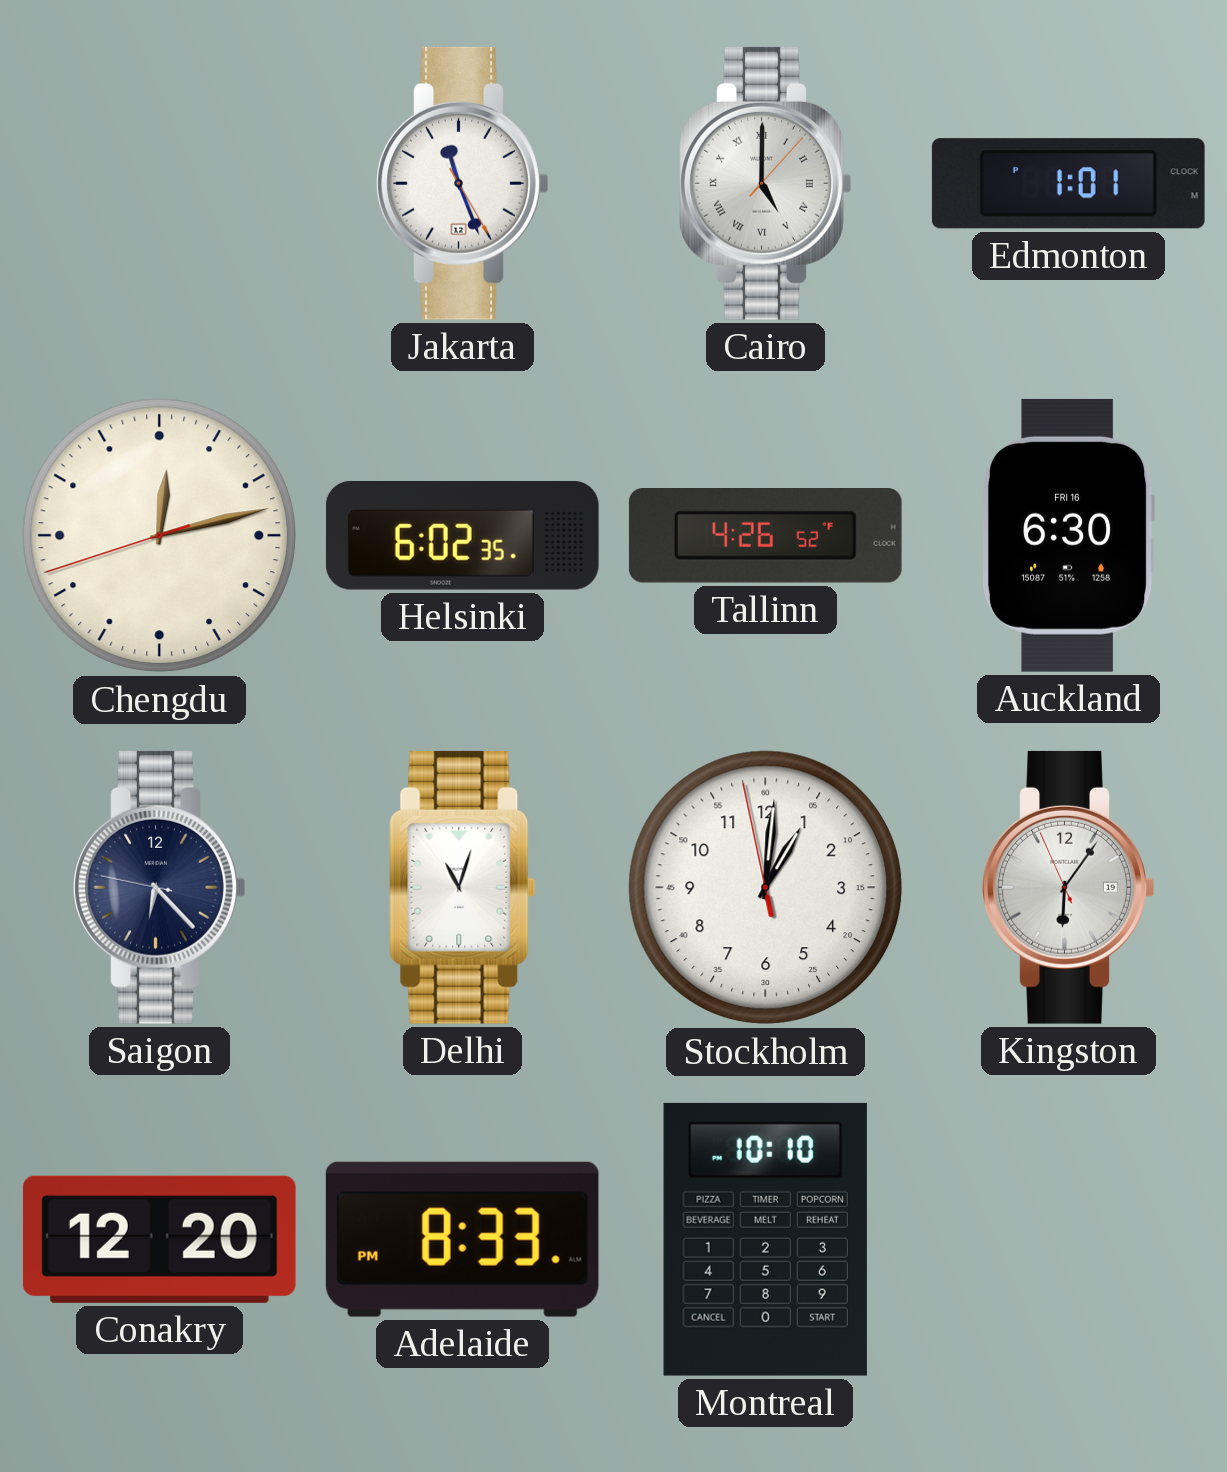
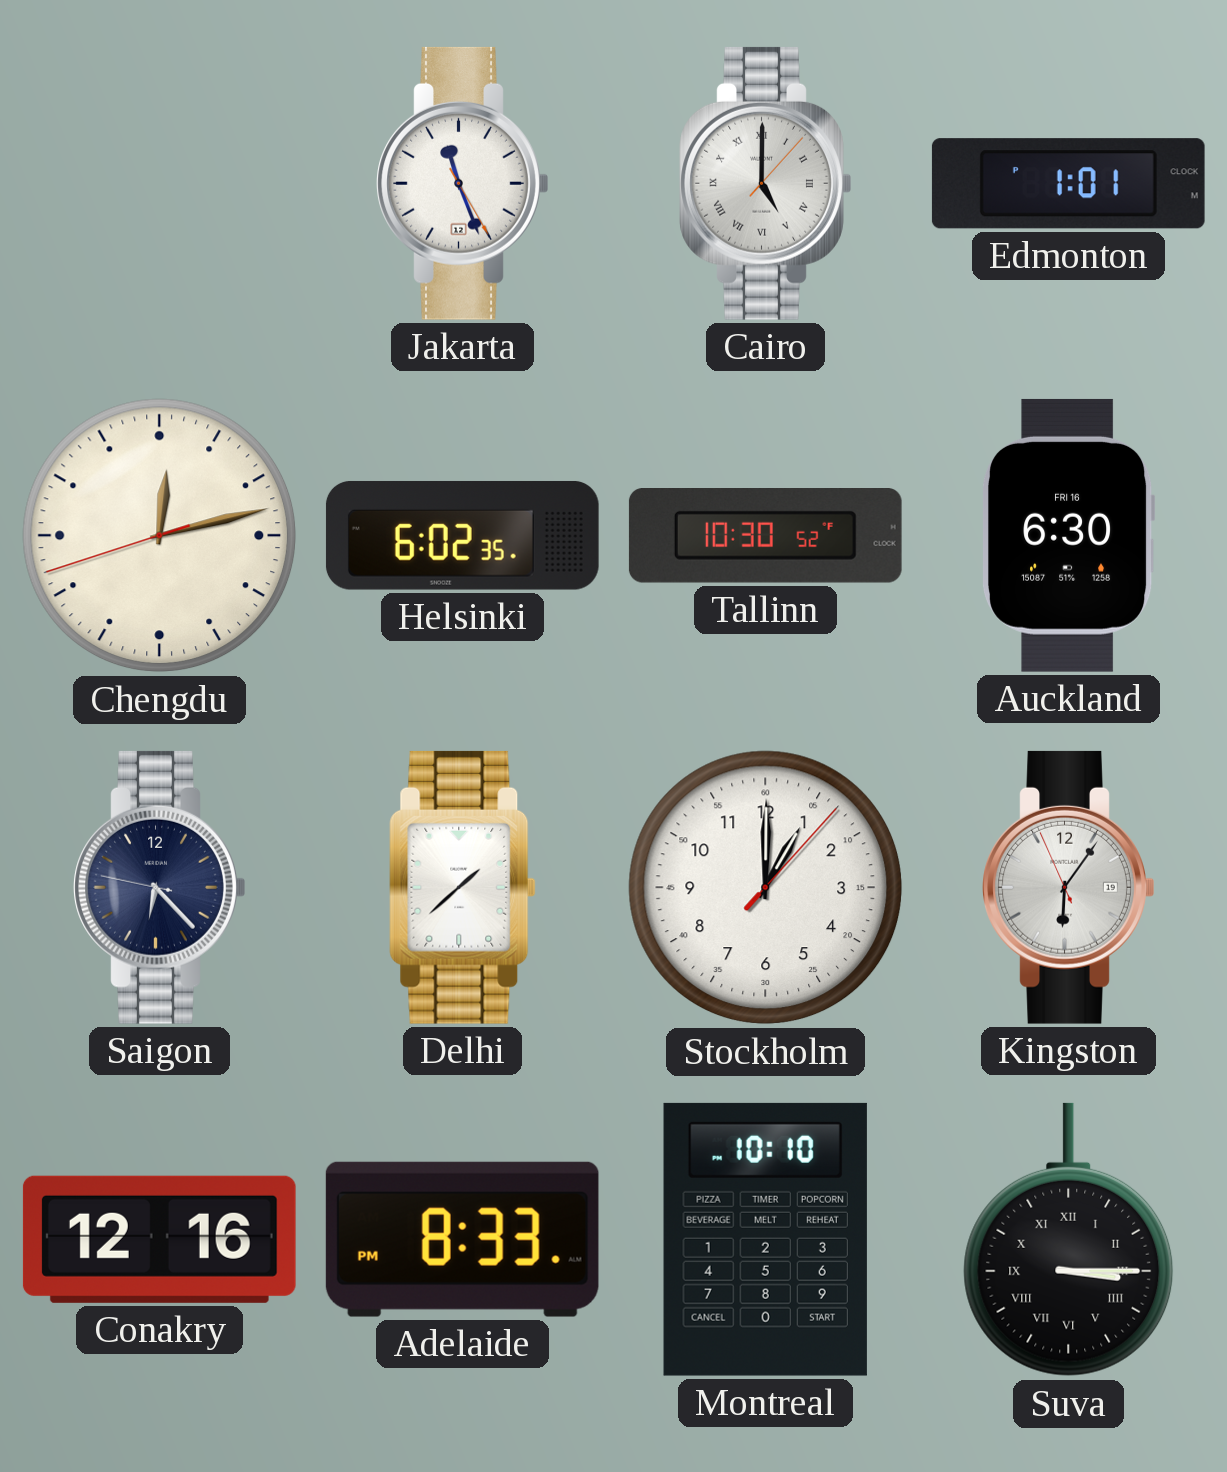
Tallinn: 4:26 -> 10:30 (765, 536)
Delhi: 11:03 -> 1:38 (463, 887)
Stockholm: 1:00:58 -> 1:00:07 (766, 888)
Conakry: 12:20 -> 12:16 (159, 1239)
Suva: none -> 3:15 (1069, 1240)
